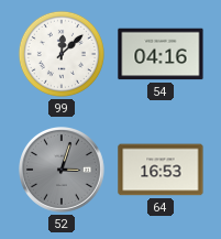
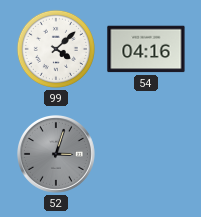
99: 12:08 -> 4:08 (56, 49)
64: 16:53 -> none (161, 170)
